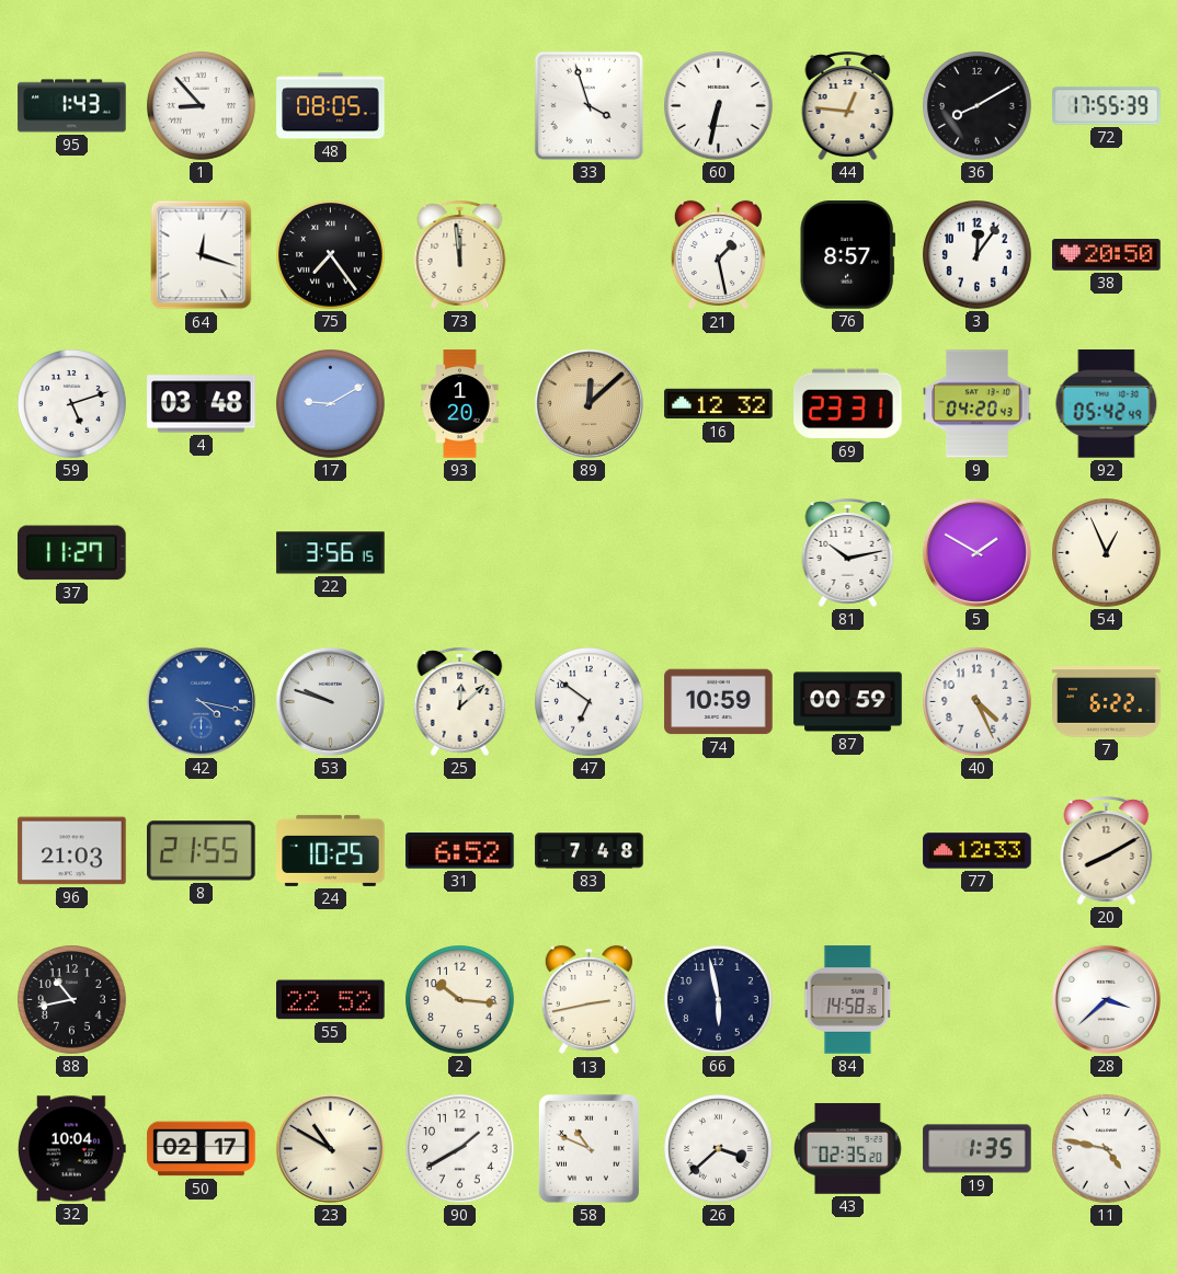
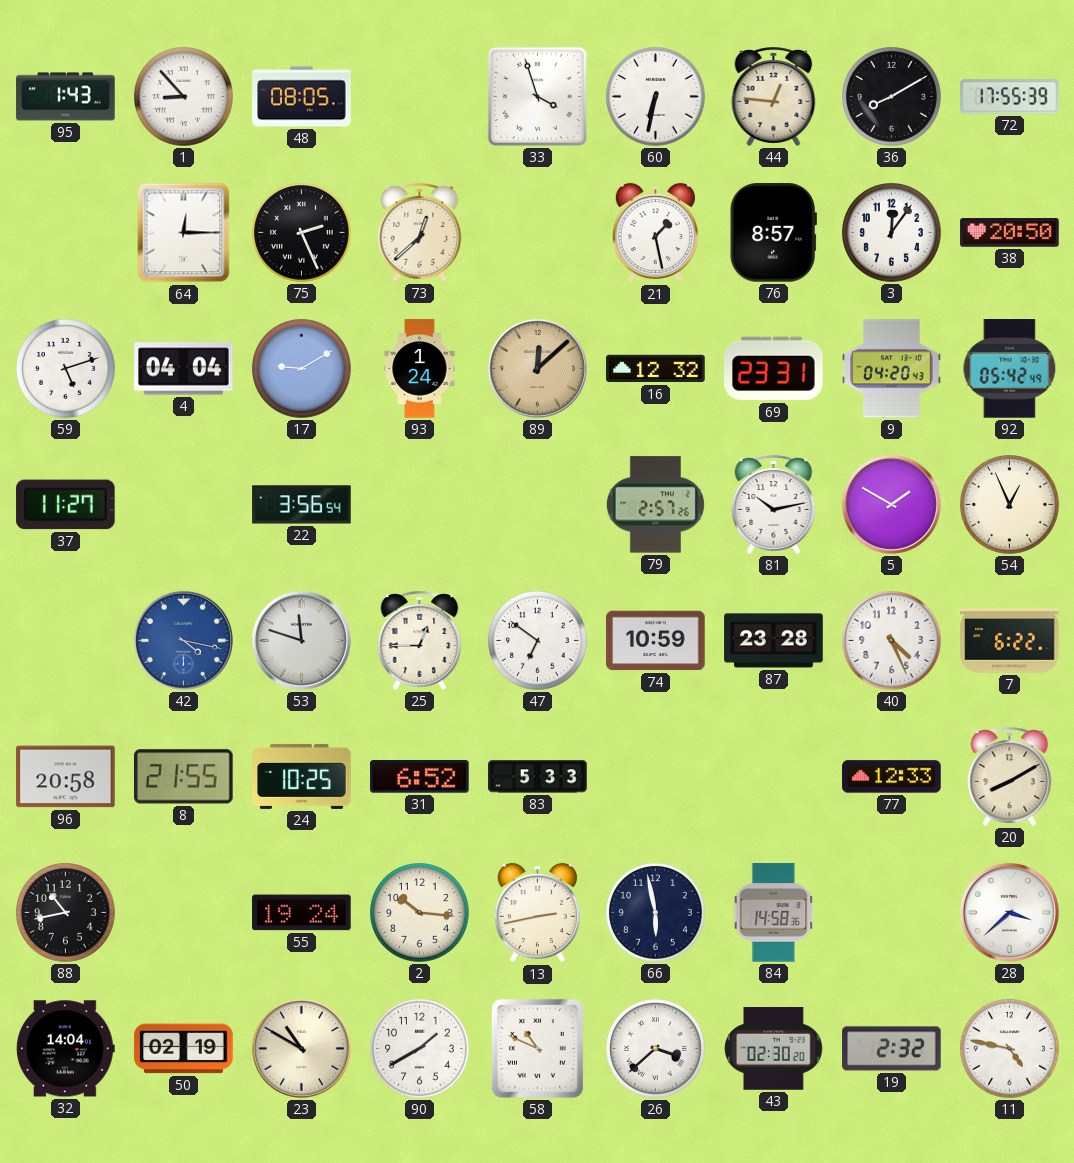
64: 12:18 -> 12:15 (184, 233)
75: 7:24 -> 2:26 (302, 233)
73: 11:59 -> 12:38 (420, 232)
4: 03:48 -> 04:04 (184, 369)
93: 1:20 -> 1:24 (420, 369)
22: 3:56:15 -> 3:56:54 (302, 505)
79: none -> 2:57 (655, 505)
53: 9:48 -> 11:48 (301, 640)
25: 12:08 -> 12:45 (420, 640)
87: 00:59 -> 23:28 (774, 641)
96: 21:03 -> 20:58 (66, 777)
83: 7:48 -> 5:33 (538, 777)
55: 22:52 -> 19:24 (302, 913)
32: 10:04 -> 14:04 (65, 1049)
50: 02:17 -> 02:19 (184, 1049)
43: 02:35 -> 02:30 (774, 1049)
19: 1:35 -> 2:32 (892, 1049)
